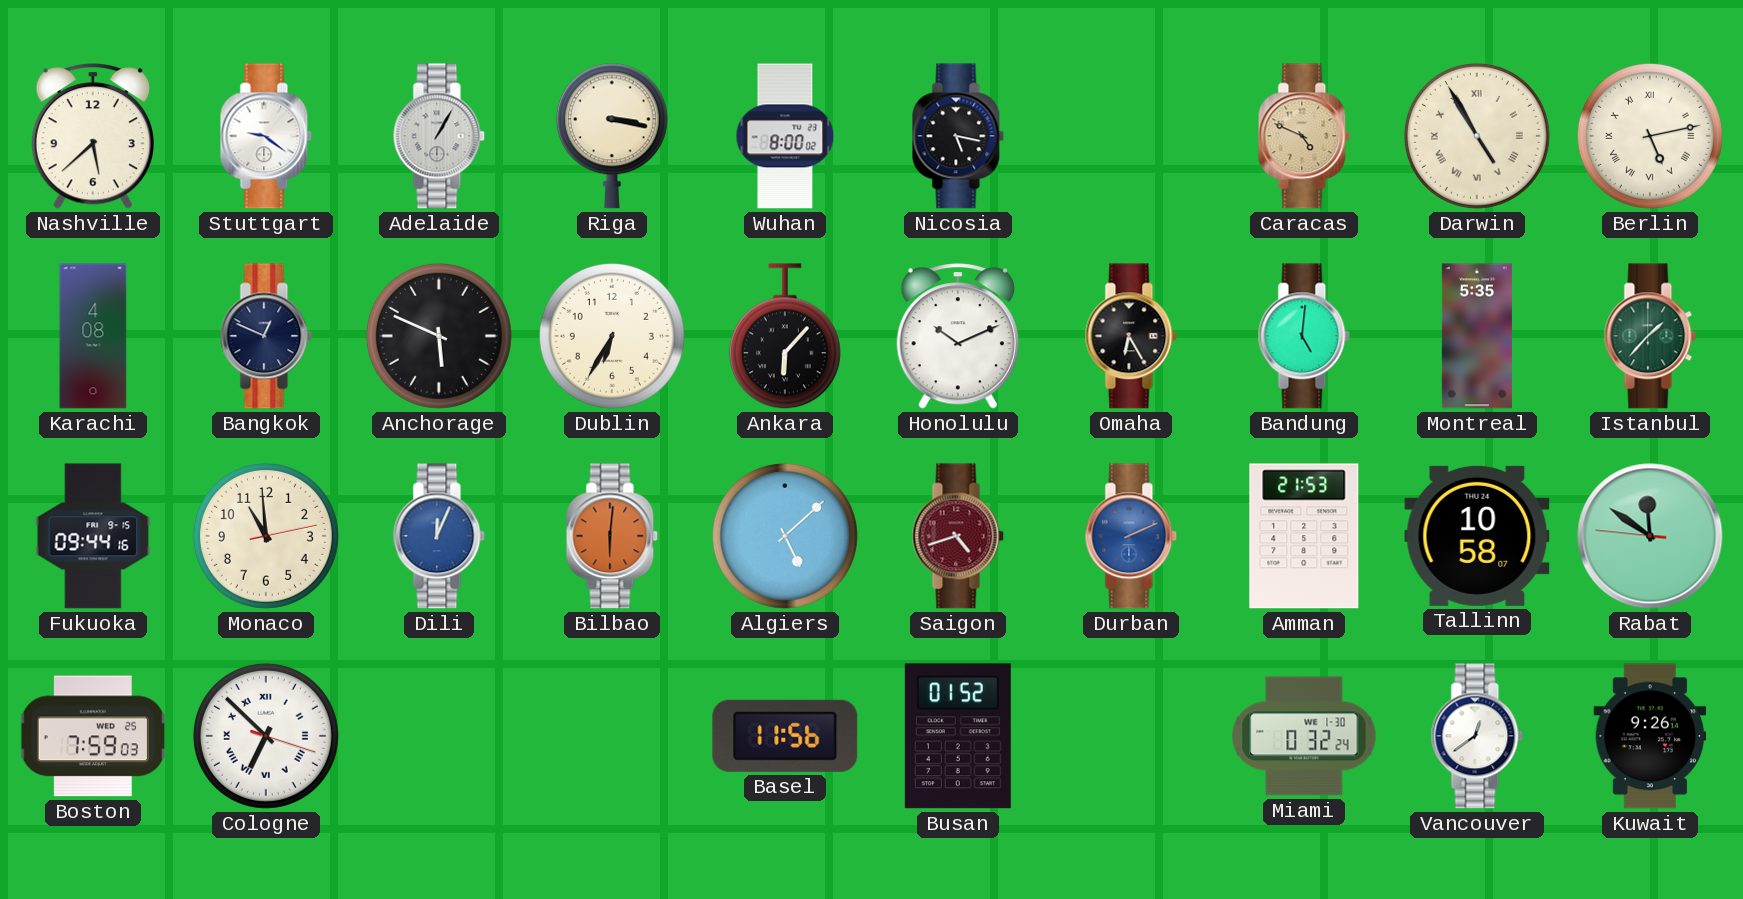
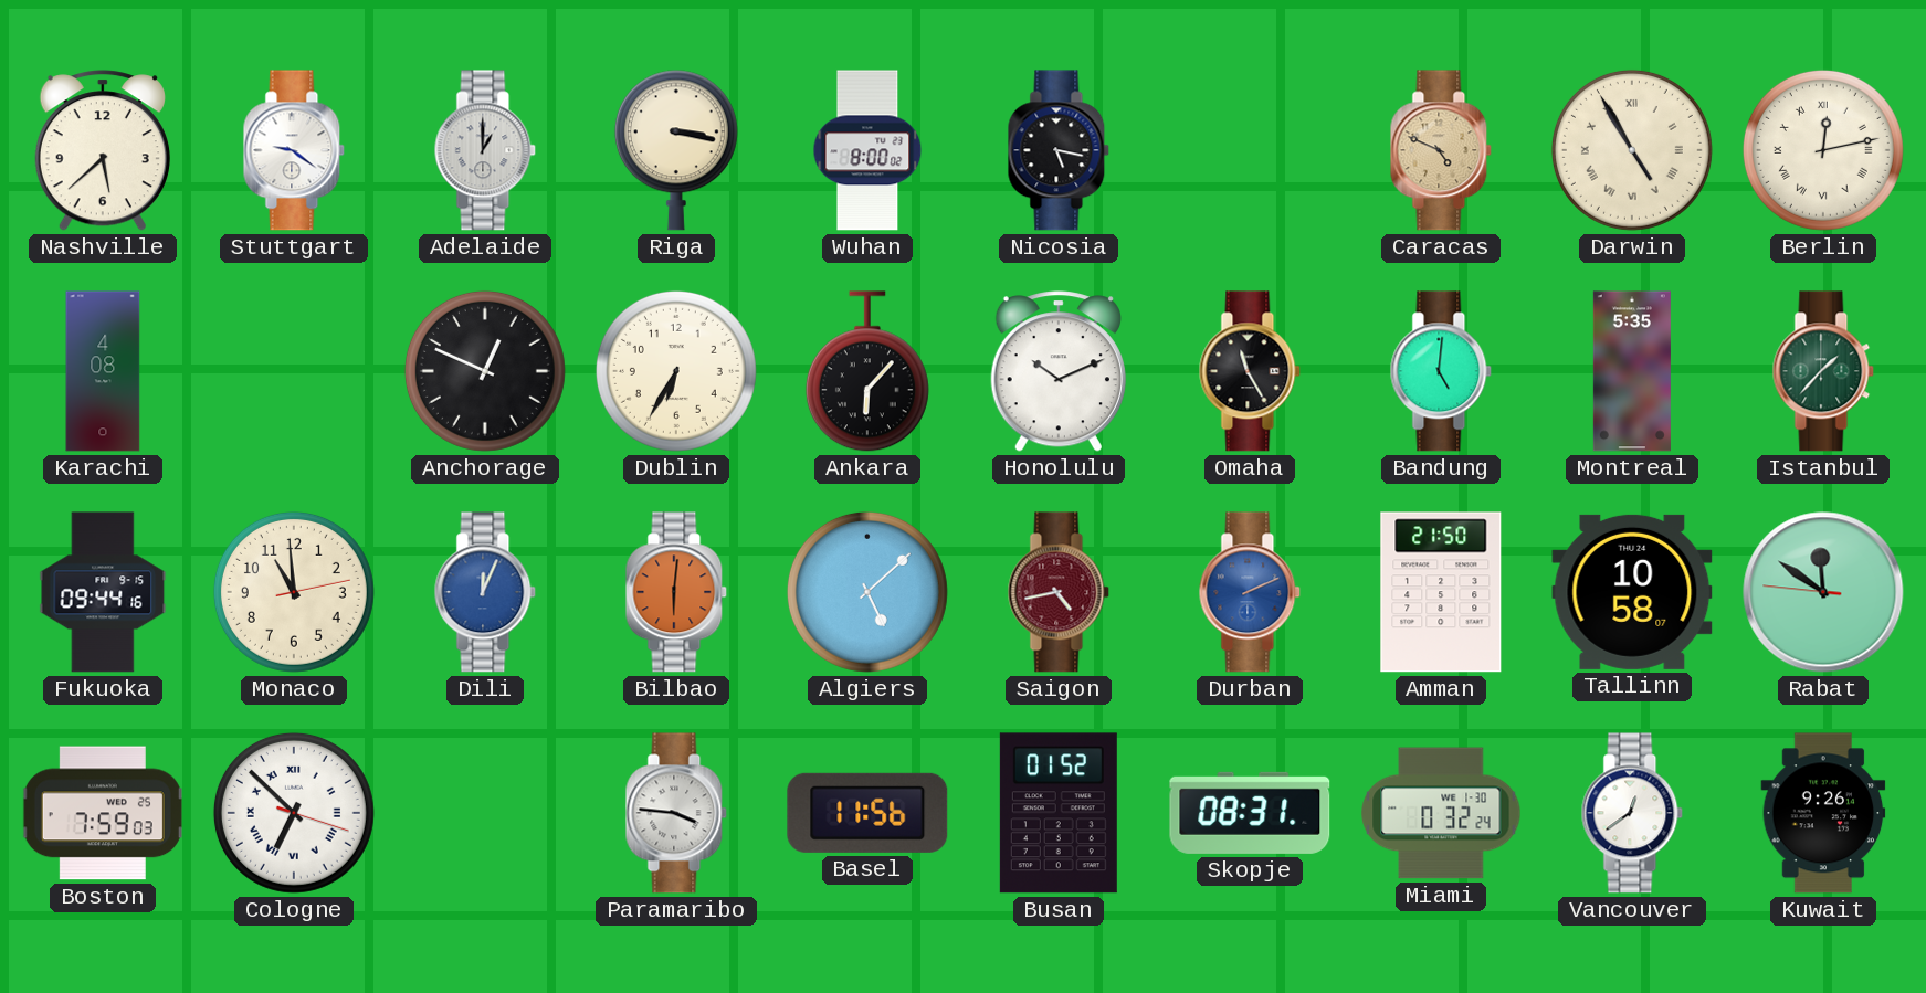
Adelaide: 1:05 -> 1:00 (485, 150)
Berlin: 5:13 -> 12:13 (1823, 150)
Bangkok: 12:49 -> none (266, 336)
Anchorage: 5:49 -> 12:49 (485, 371)
Omaha: 6:25 -> 11:25 (1250, 371)
Saigon: 4:42 -> 4:43 (1059, 592)
Amman: 21:53 -> 21:50 (1441, 592)
Paramaribo: none -> 3:46 (676, 813)
Skopje: none -> 08:31 (1250, 813)
